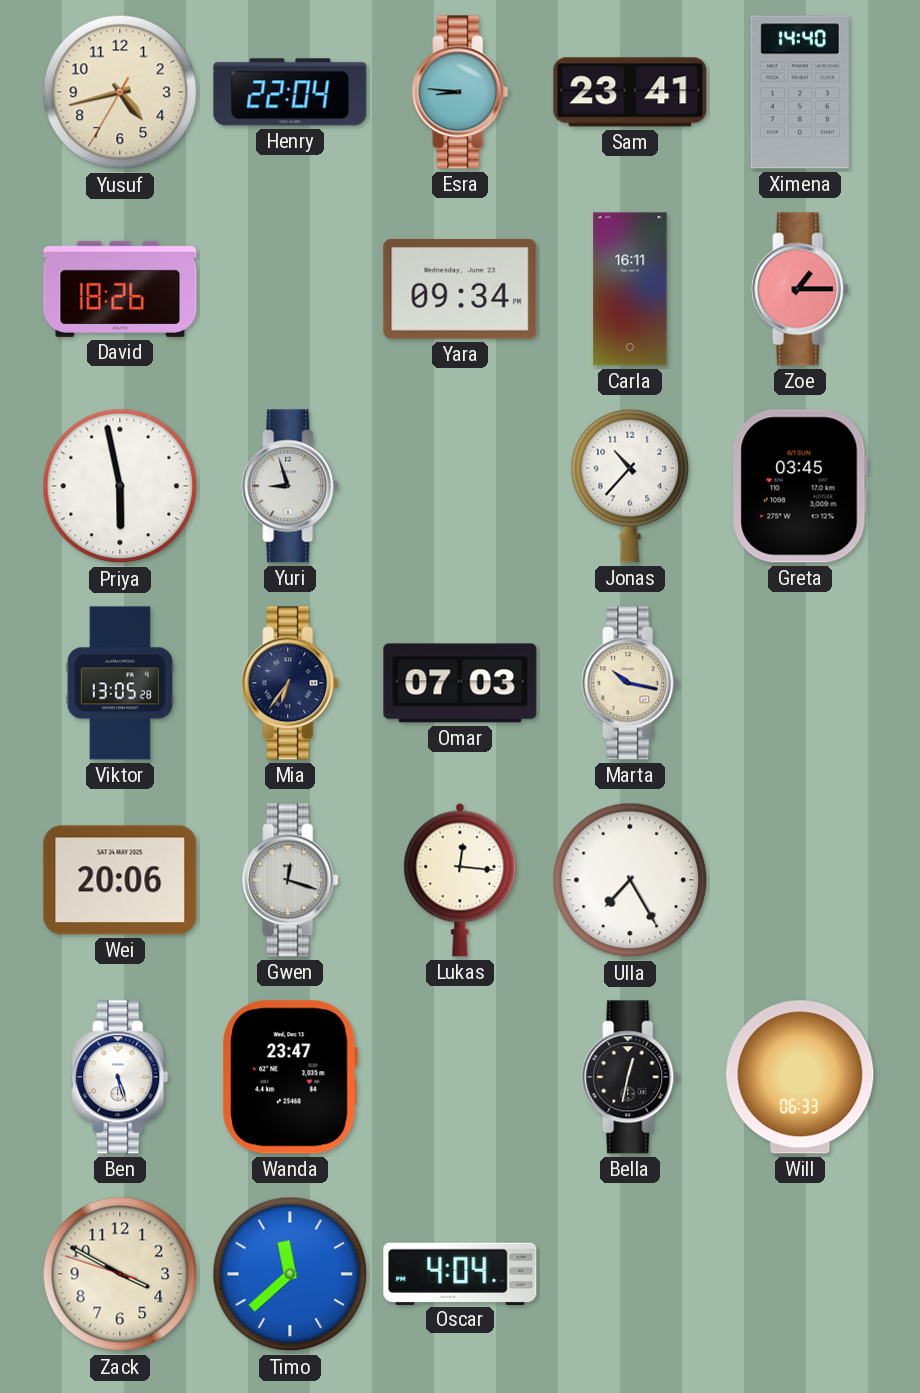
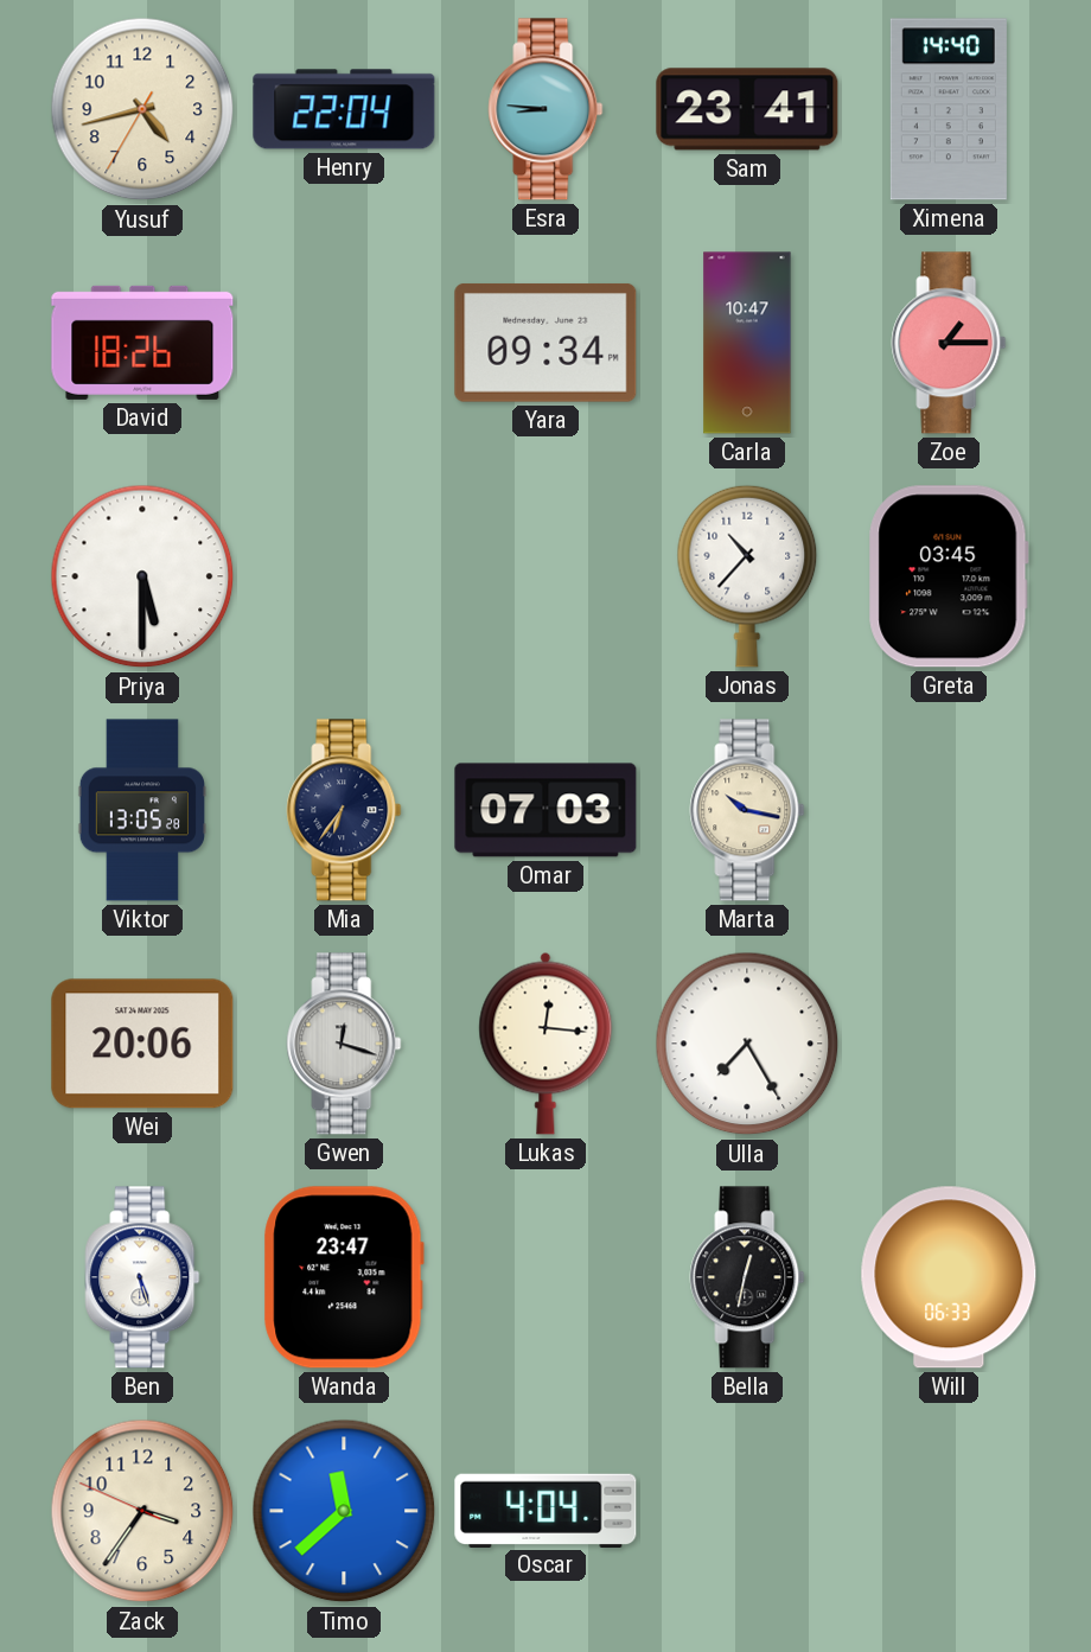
Carla: 16:11 -> 10:47 (747, 343)
Priya: 5:58 -> 5:30 (142, 576)
Yuri: 8:57 -> none (290, 486)
Zack: 3:49 -> 3:35 (142, 1511)
